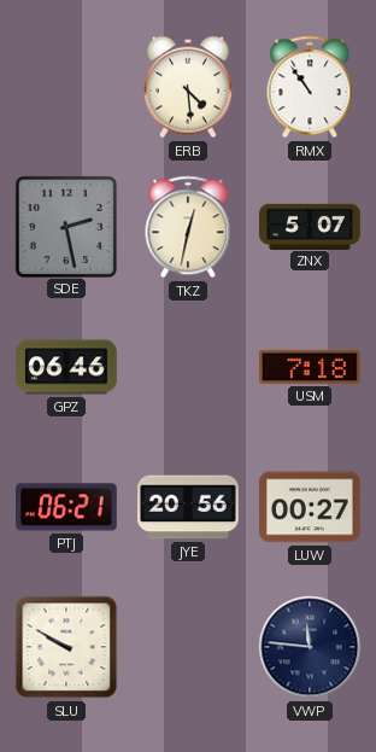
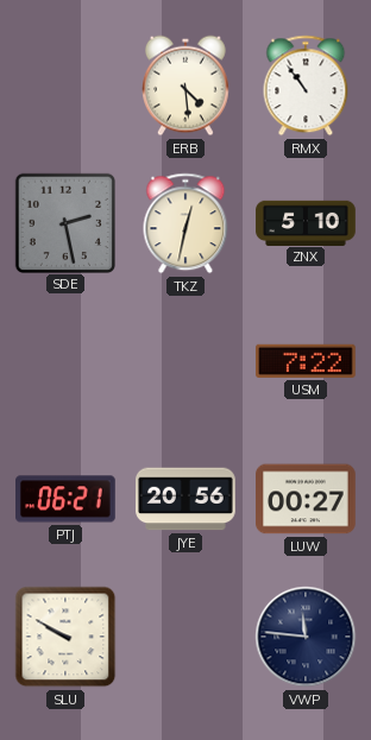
ZNX: 5:07 -> 5:10 (306, 222)
GPZ: 06:46 -> none (66, 367)
USM: 7:18 -> 7:22 (307, 361)
